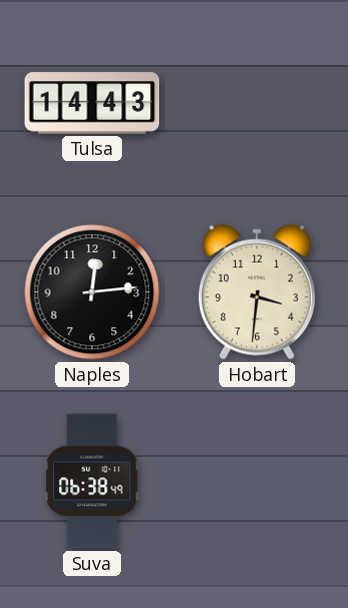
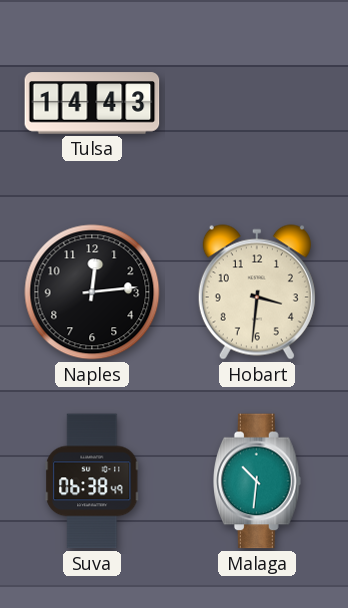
Malaga: none -> 10:31 (258, 481)
